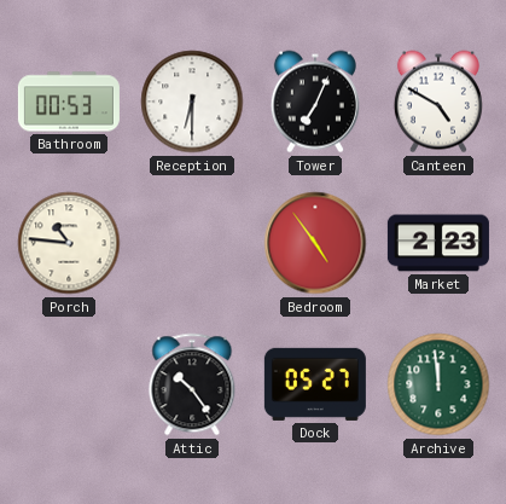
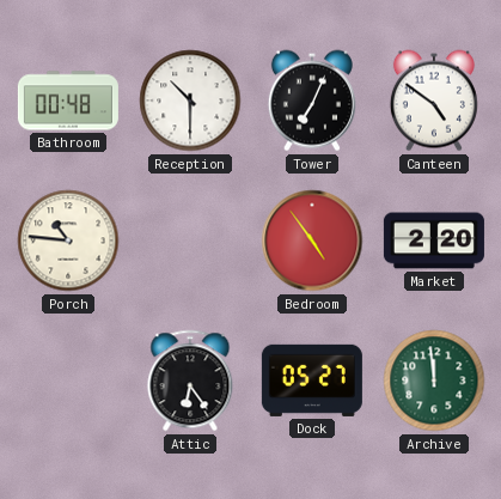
Bathroom: 00:53 -> 00:48 (68, 101)
Reception: 6:30 -> 10:30 (190, 101)
Canteen: 4:50 -> 4:51 (434, 101)
Market: 2:23 -> 2:20 (434, 241)
Attic: 10:24 -> 6:24 (190, 381)
